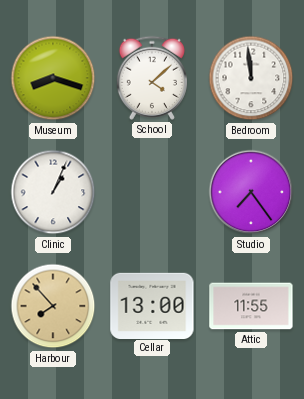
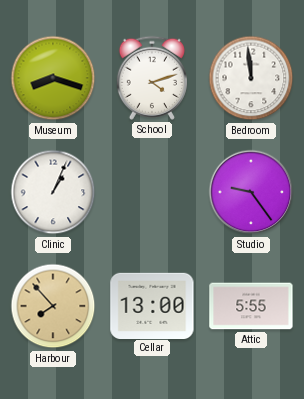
School: 4:08 -> 4:12 (152, 78)
Studio: 7:24 -> 9:24 (251, 192)
Attic: 11:55 -> 5:55 (251, 306)
